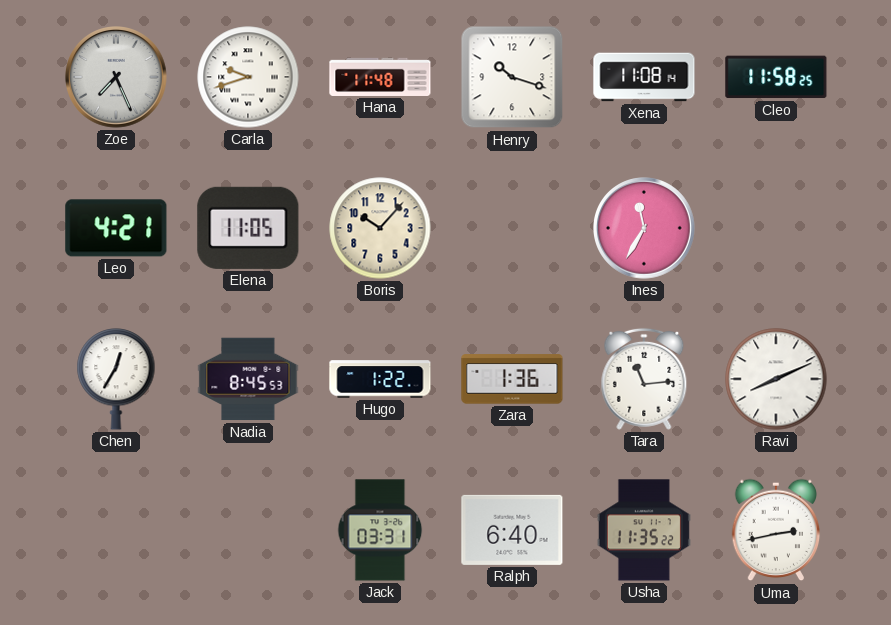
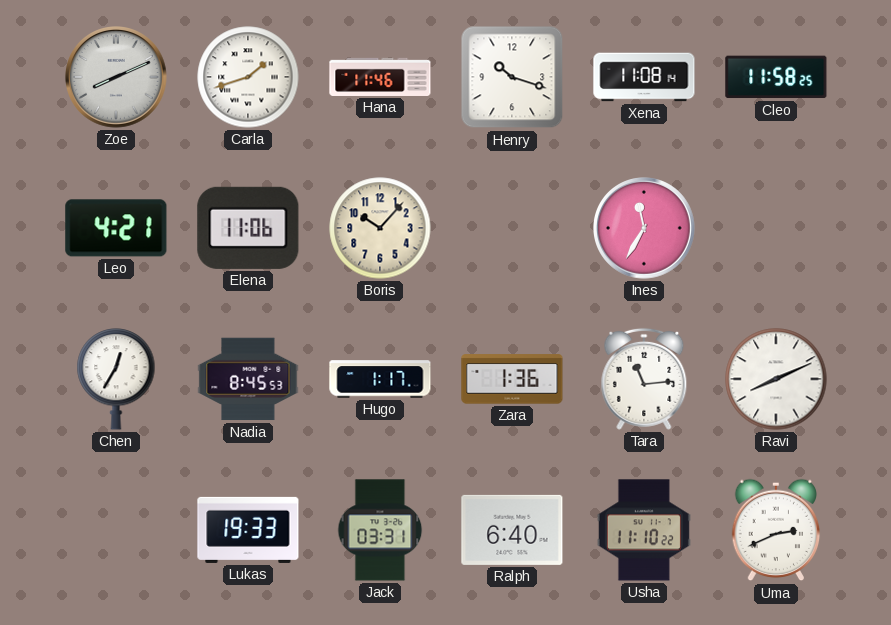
Zoe: 7:26 -> 8:11 (117, 78)
Carla: 9:42 -> 1:42 (248, 77)
Hana: 11:48 -> 11:46 (380, 77)
Elena: 11:05 -> 11:06 (248, 228)
Hugo: 1:22 -> 1:17 (380, 379)
Lukas: none -> 19:33 (248, 530)
Usha: 11:35 -> 11:10 (644, 530)
Uma: 2:43 -> 2:41 (776, 530)
